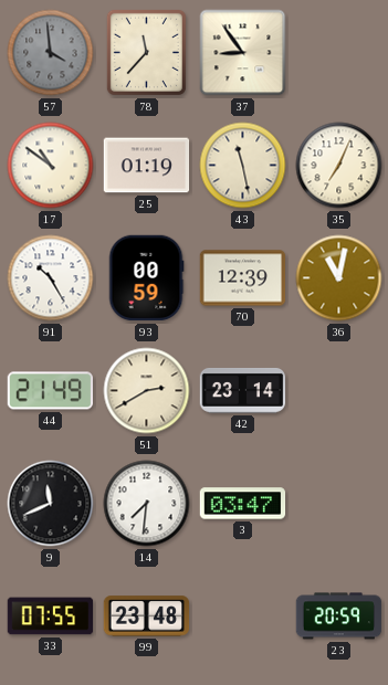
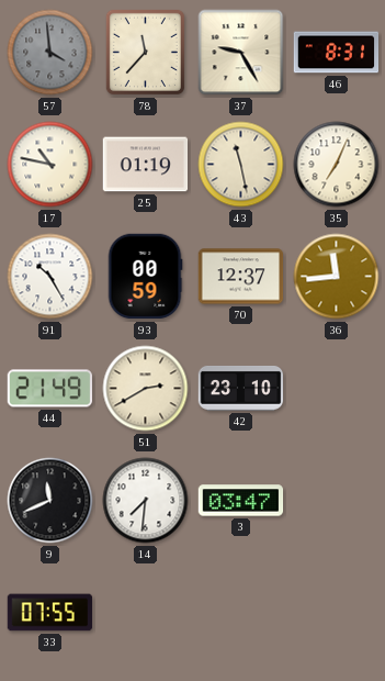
37: 8:54 -> 9:25 (241, 53)
46: none -> 8:31 (337, 53)
17: 10:51 -> 10:47 (50, 165)
70: 12:39 -> 12:37 (241, 277)
36: 11:02 -> 11:44 (337, 277)
42: 23:14 -> 23:10 (241, 389)
99: 23:48 -> none (147, 616)
23: 20:59 -> none (339, 616)
